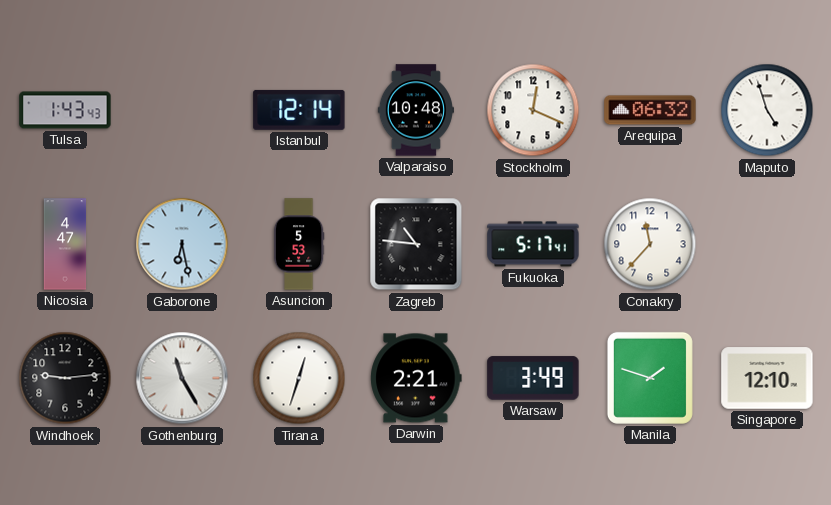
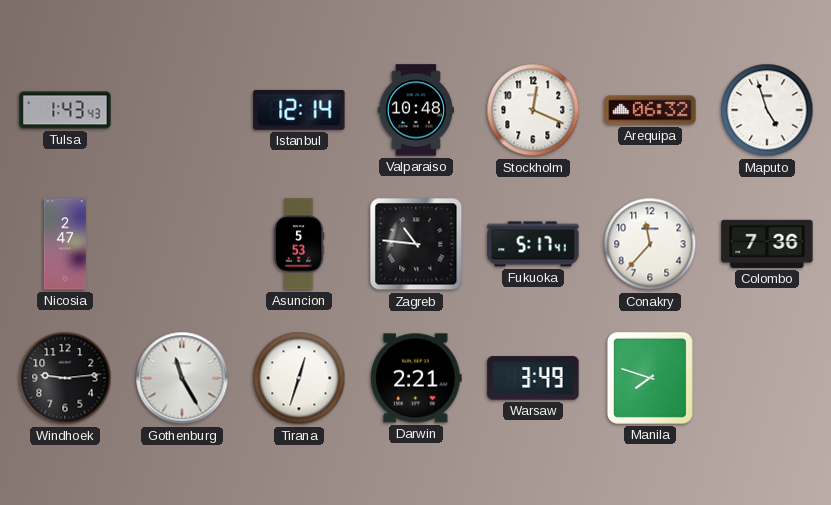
Nicosia: 4:47 -> 2:47 (65, 244)
Gaborone: 6:28 -> none (182, 244)
Colombo: none -> 7:36 (767, 244)
Manila: 1:48 -> 7:48 (650, 378)
Singapore: 12:10 -> none (767, 378)
